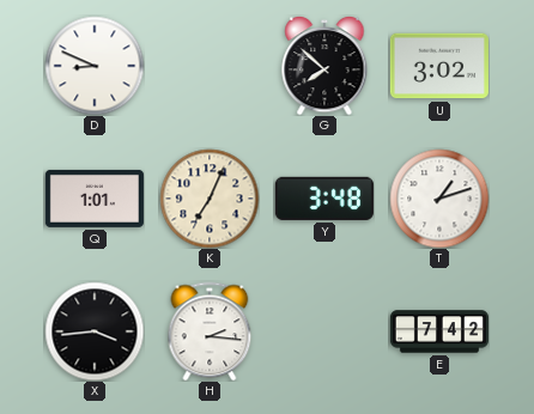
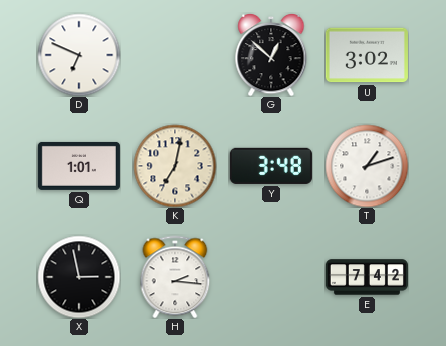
D: 8:49 -> 6:49 (79, 55)
G: 7:52 -> 12:52 (271, 55)
K: 7:04 -> 7:02 (175, 166)
X: 3:44 -> 2:58 (79, 277)
